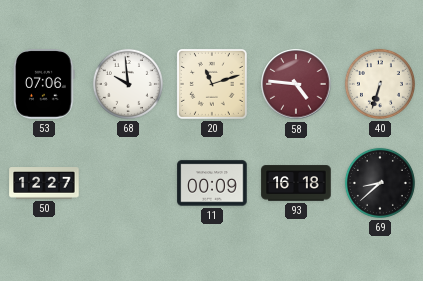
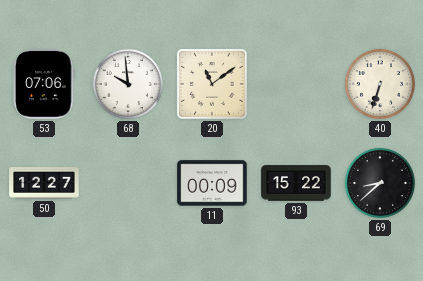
20: 11:12 -> 11:09 (212, 84)
58: 4:46 -> none (296, 84)
93: 16:18 -> 15:22 (296, 183)
